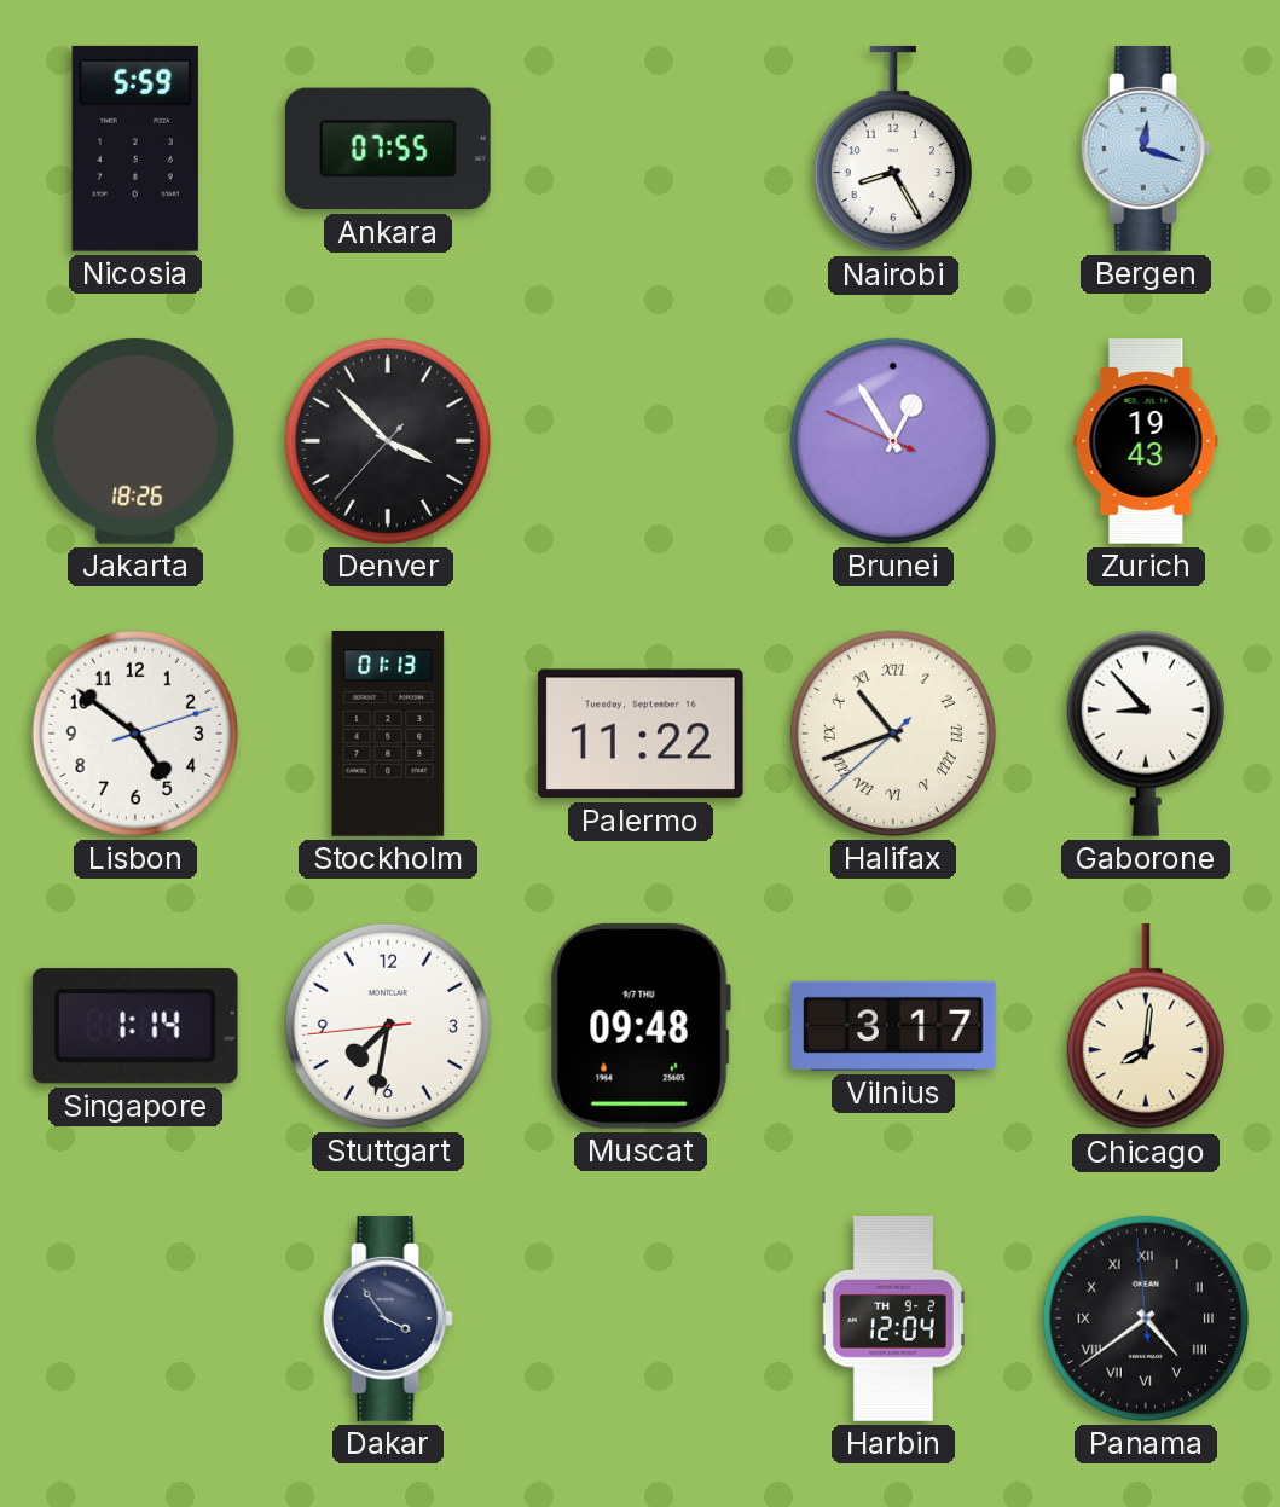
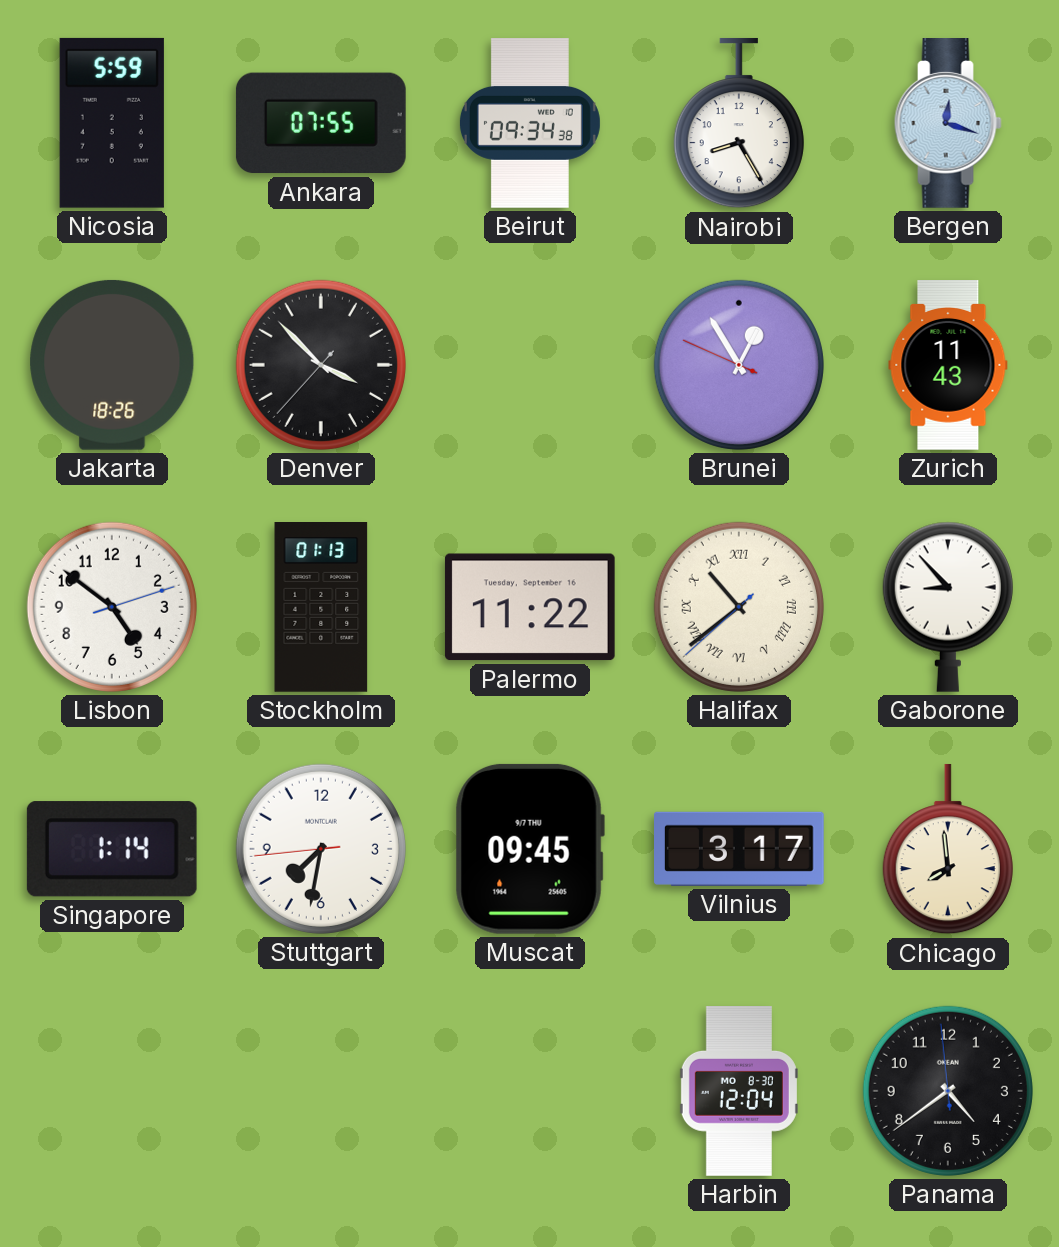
Beirut: none -> 09:34 (530, 123)
Zurich: 19:43 -> 11:43 (948, 366)
Halifax: 10:41 -> 10:38 (739, 607)
Muscat: 09:48 -> 09:45 (530, 849)
Chicago: 8:01 -> 7:59 (948, 849)
Dakar: 3:54 -> none (388, 1320)
Harbin date: TH 9-2 -> MO 8-30 (739, 1091)
Panama numerals: Roman -> Arabic (948, 1091)
